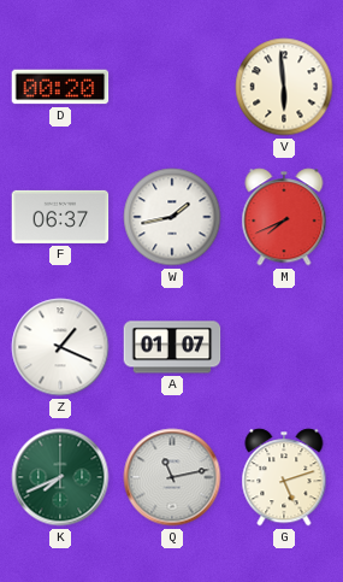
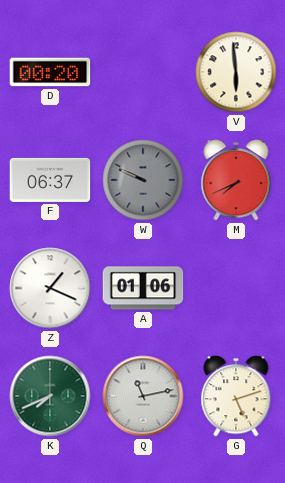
W: 1:43 -> 9:49 (143, 180)
W dial: white -> grey (143, 180)
A: 01:07 -> 01:06 (143, 288)
